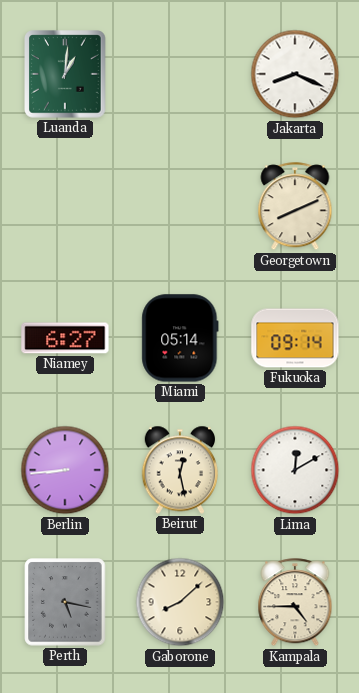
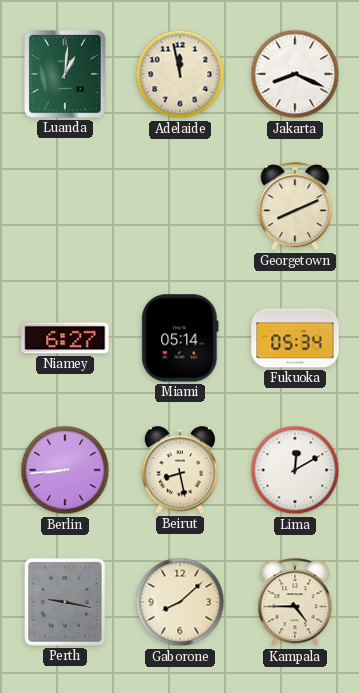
Adelaide: none -> 11:58 (180, 74)
Fukuoka: 09:14 -> 05:34 (295, 338)
Beirut: 12:28 -> 8:28 (180, 470)
Perth: 5:17 -> 9:17 (65, 602)
